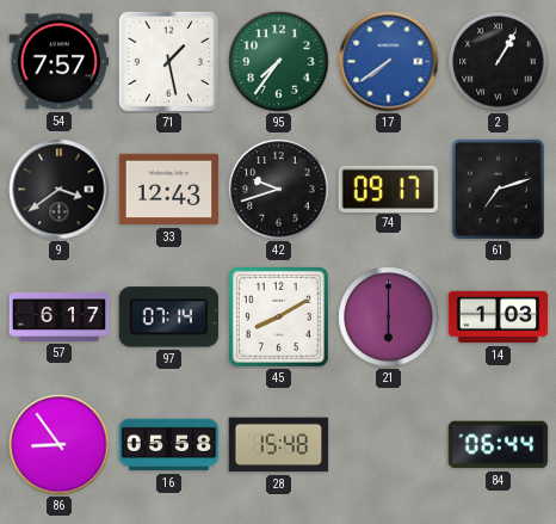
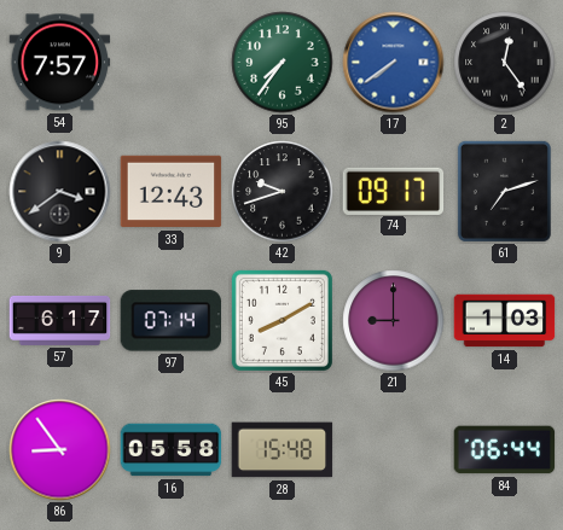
71: 1:28 -> none (168, 61)
2: 1:05 -> 12:24 (505, 63)
21: 6:00 -> 9:00 (394, 321)
